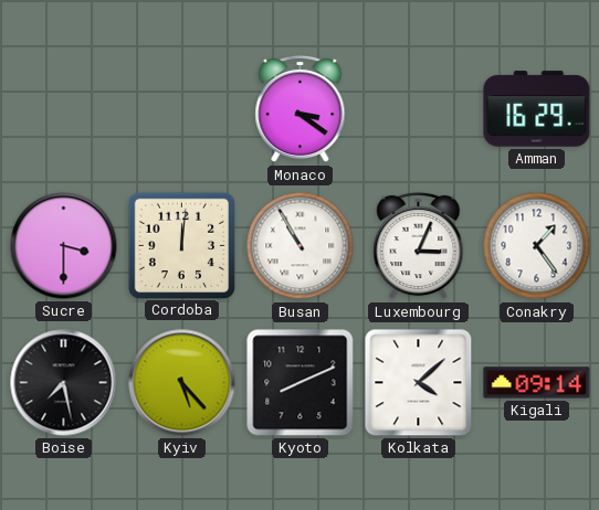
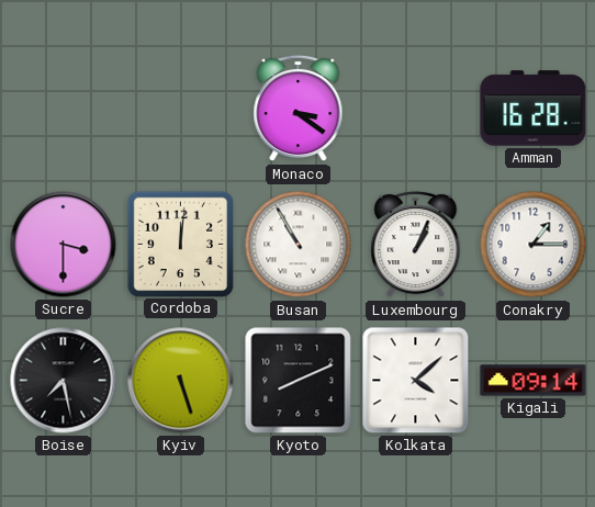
Amman: 16:29 -> 16:28 (534, 109)
Luxembourg: 3:04 -> 1:04 (416, 245)
Conakry: 1:24 -> 1:15 (534, 245)
Kyiv: 5:23 -> 5:27 (181, 381)
